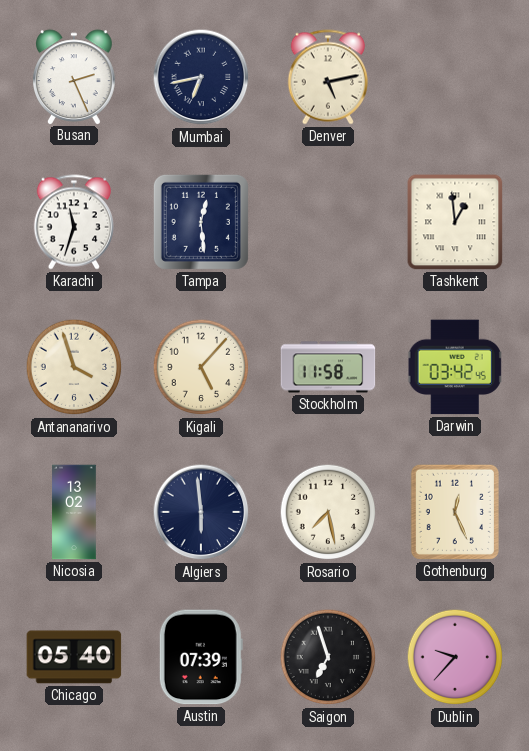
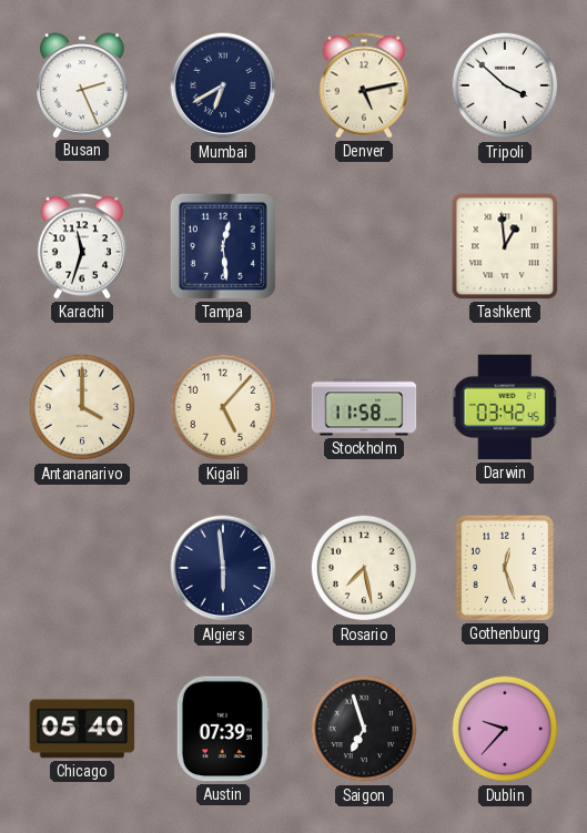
Mumbai: 6:43 -> 6:40 (223, 85)
Tripoli: none -> 3:52 (505, 85)
Antananarivo: 3:57 -> 4:00 (82, 407)
Nicosia: 13:02 -> none (74, 512)
Gothenburg: 12:26 -> 12:27 (505, 568)
